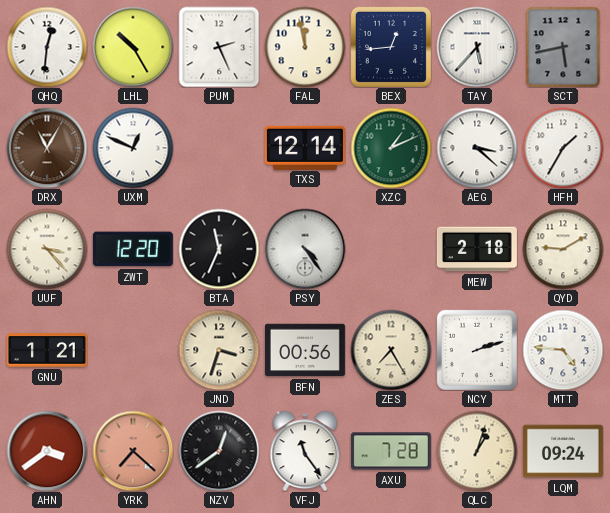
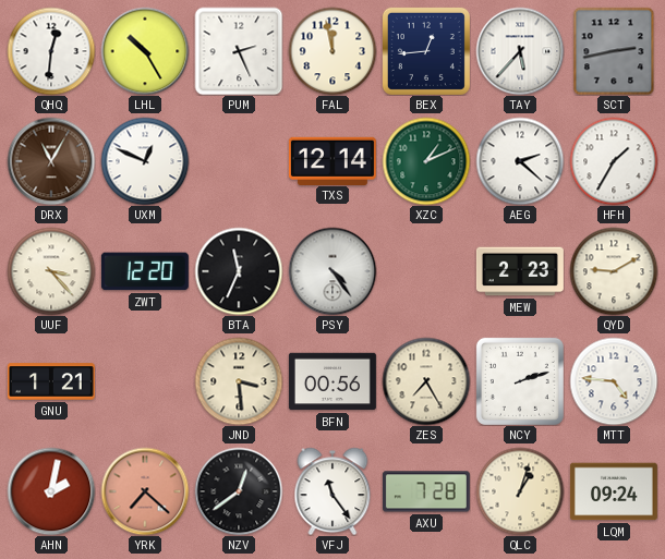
SCT: 5:43 -> 2:43 (614, 51)
AEG: 3:22 -> 2:22 (520, 161)
MEW: 2:18 -> 2:23 (520, 271)
JND: 3:33 -> 3:29 (239, 381)
AHN: 3:39 -> 2:02 (51, 491)
